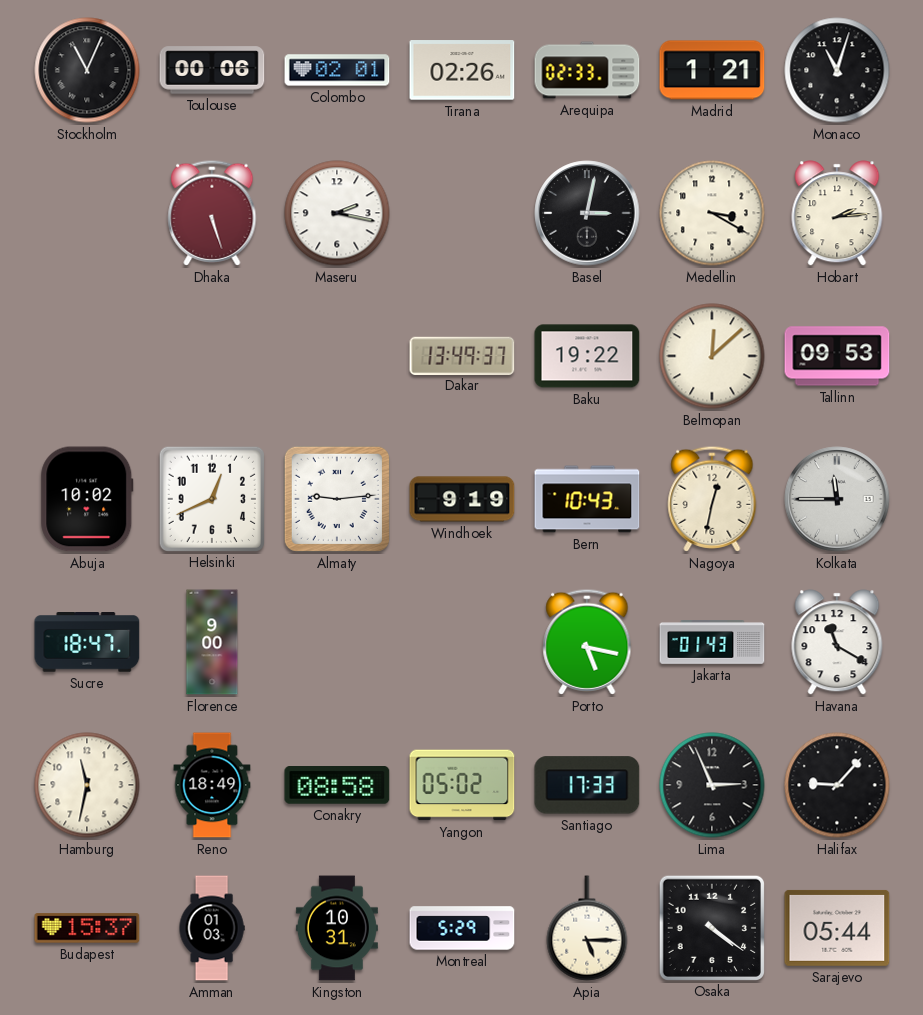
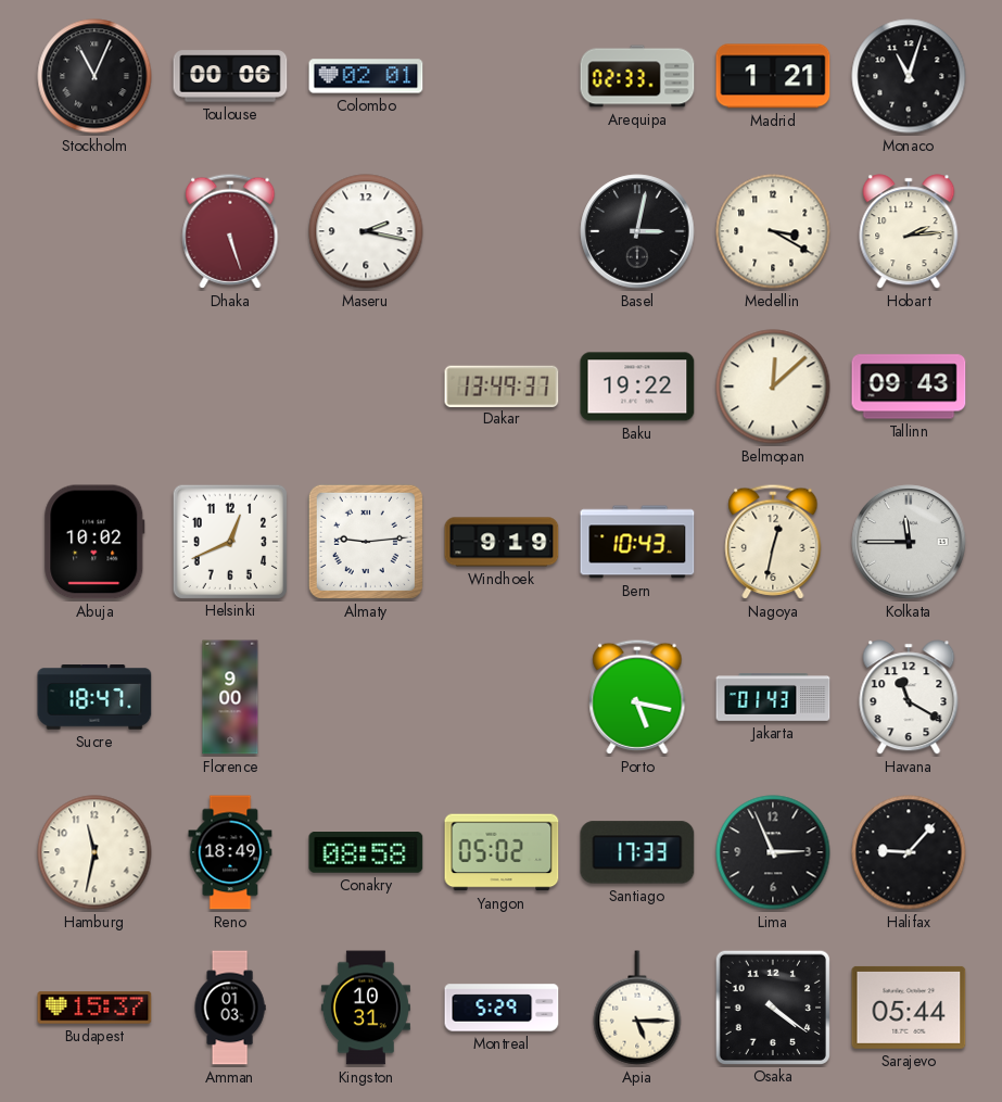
Tirana: 02:26 -> none (462, 70)
Tallinn: 09:53 -> 09:43 (909, 387)
